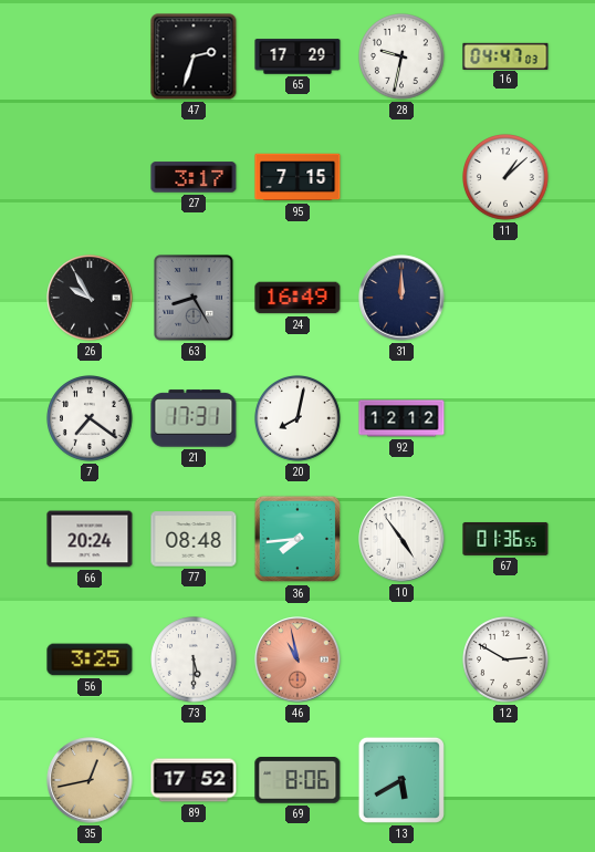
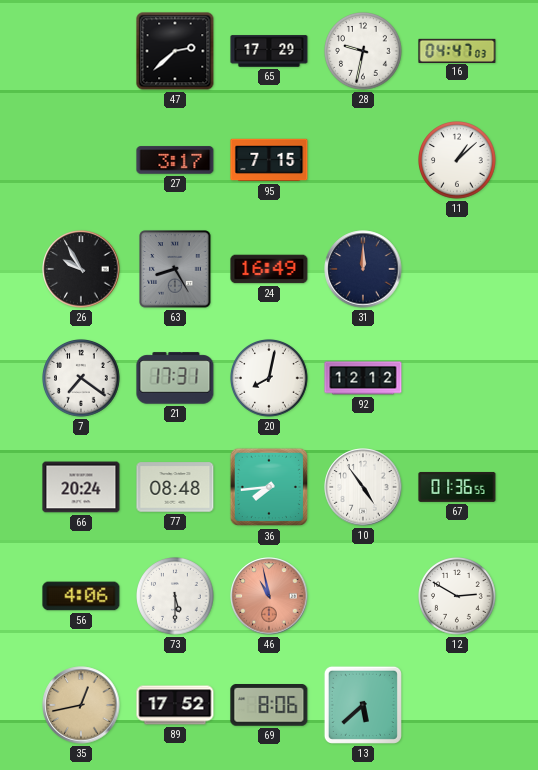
47: 2:33 -> 2:38 (175, 51)
56: 3:25 -> 4:06 (81, 596)
13: 5:40 -> 5:38 (363, 705)
